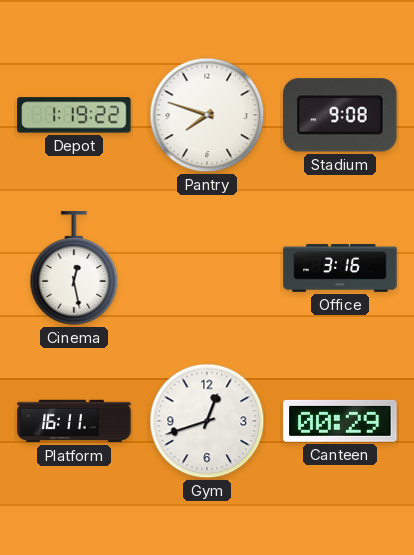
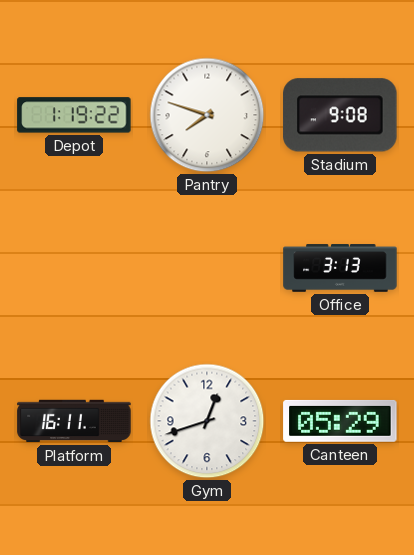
Cinema: 12:28 -> none (74, 268)
Office: 3:16 -> 3:13 (340, 268)
Canteen: 00:29 -> 05:29 (340, 421)
